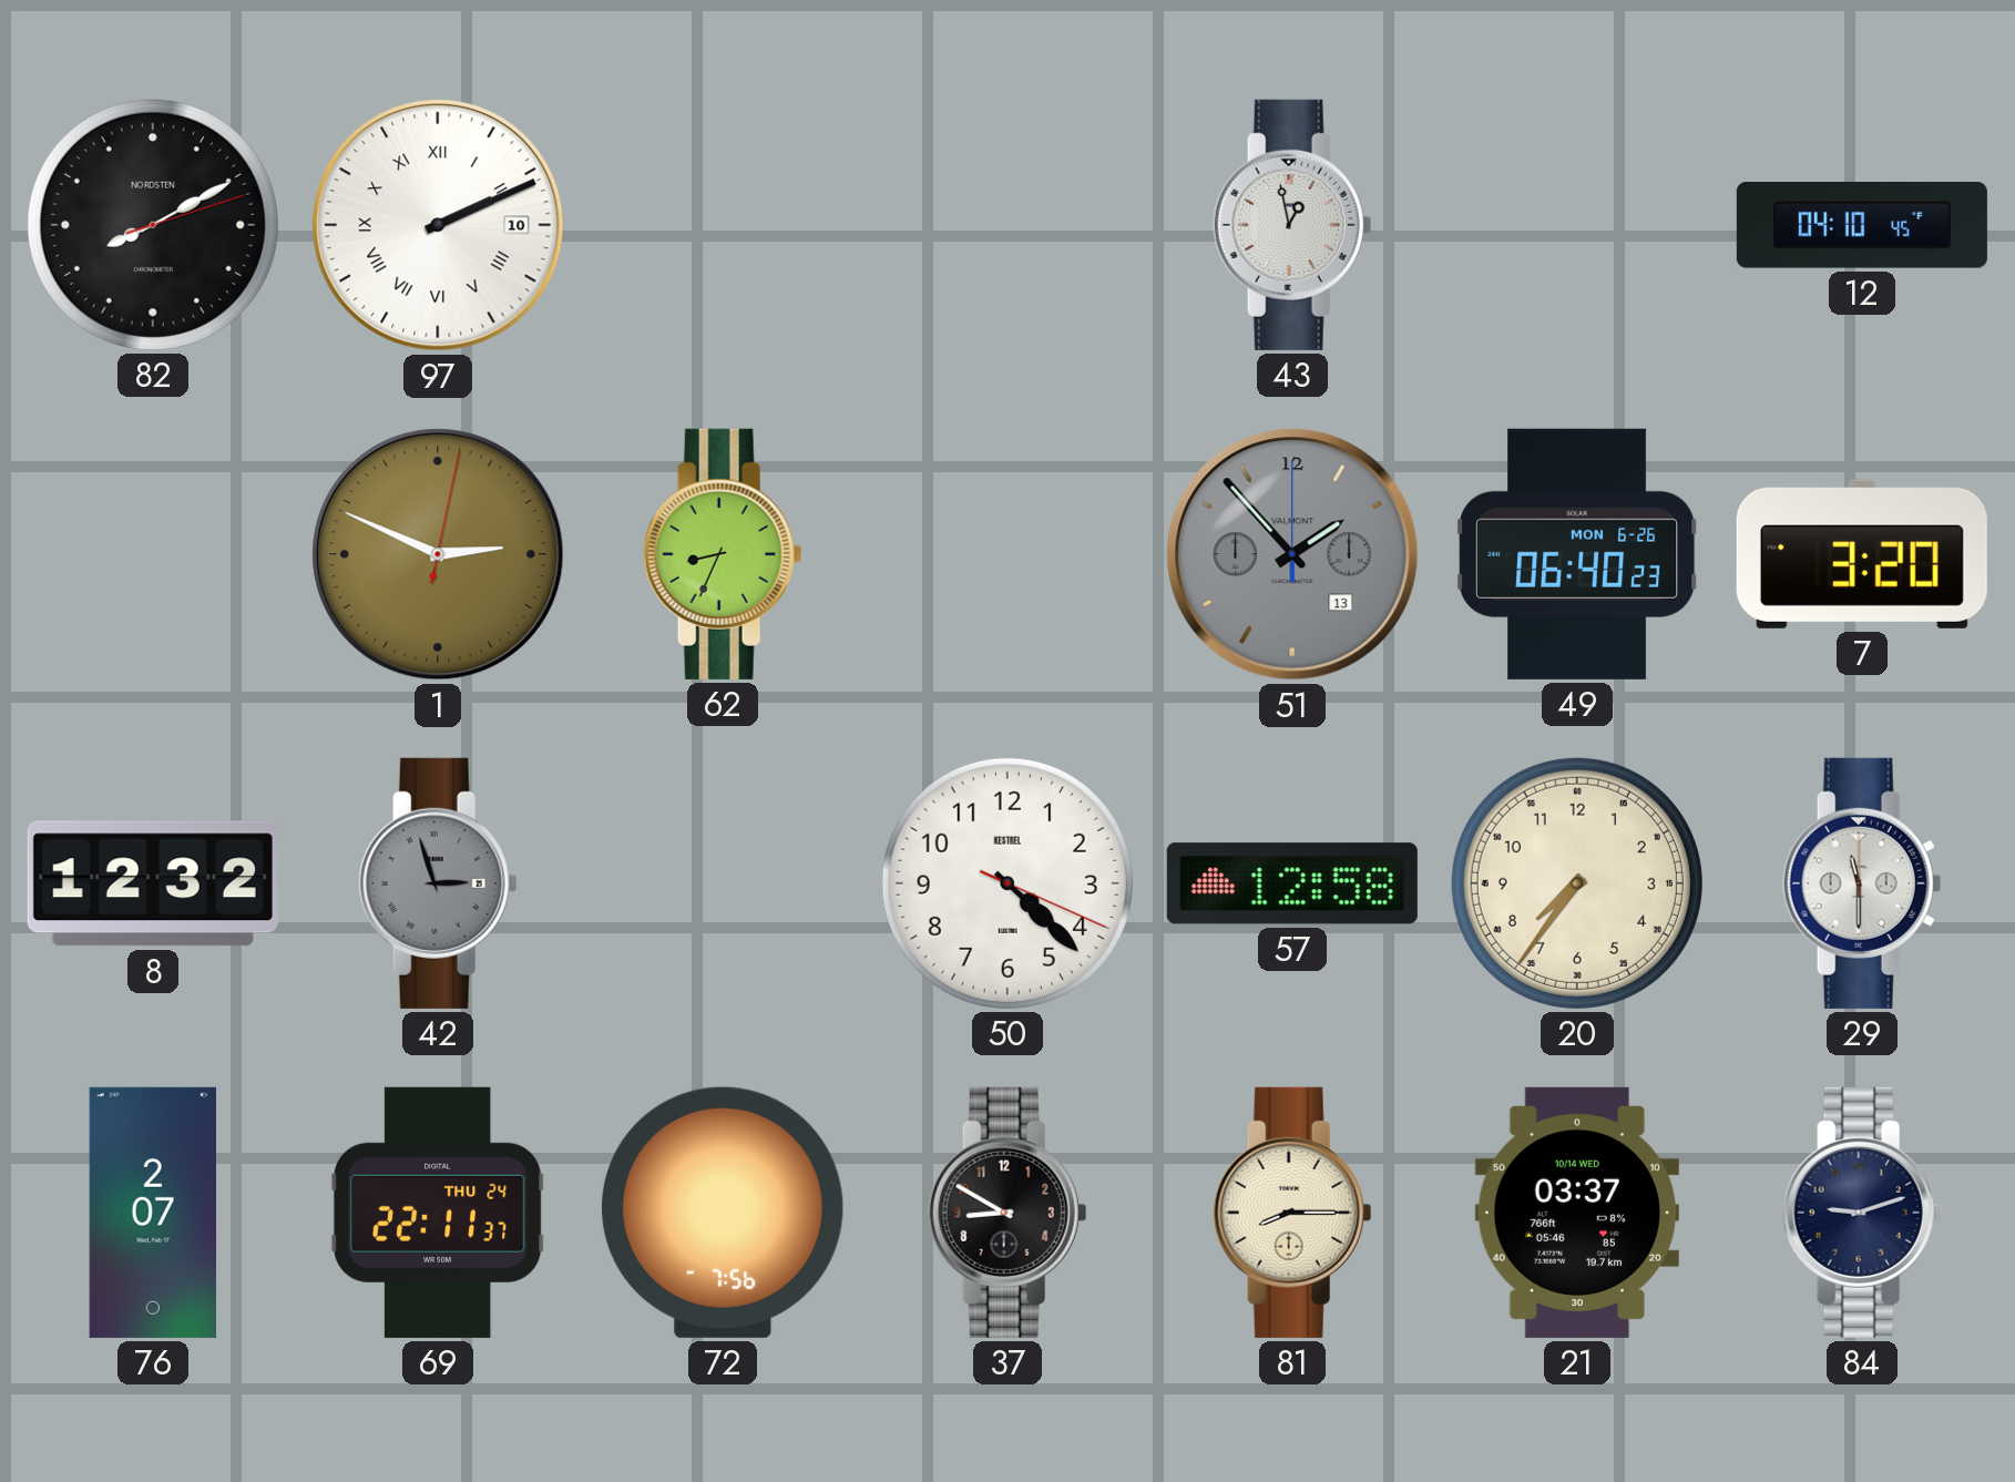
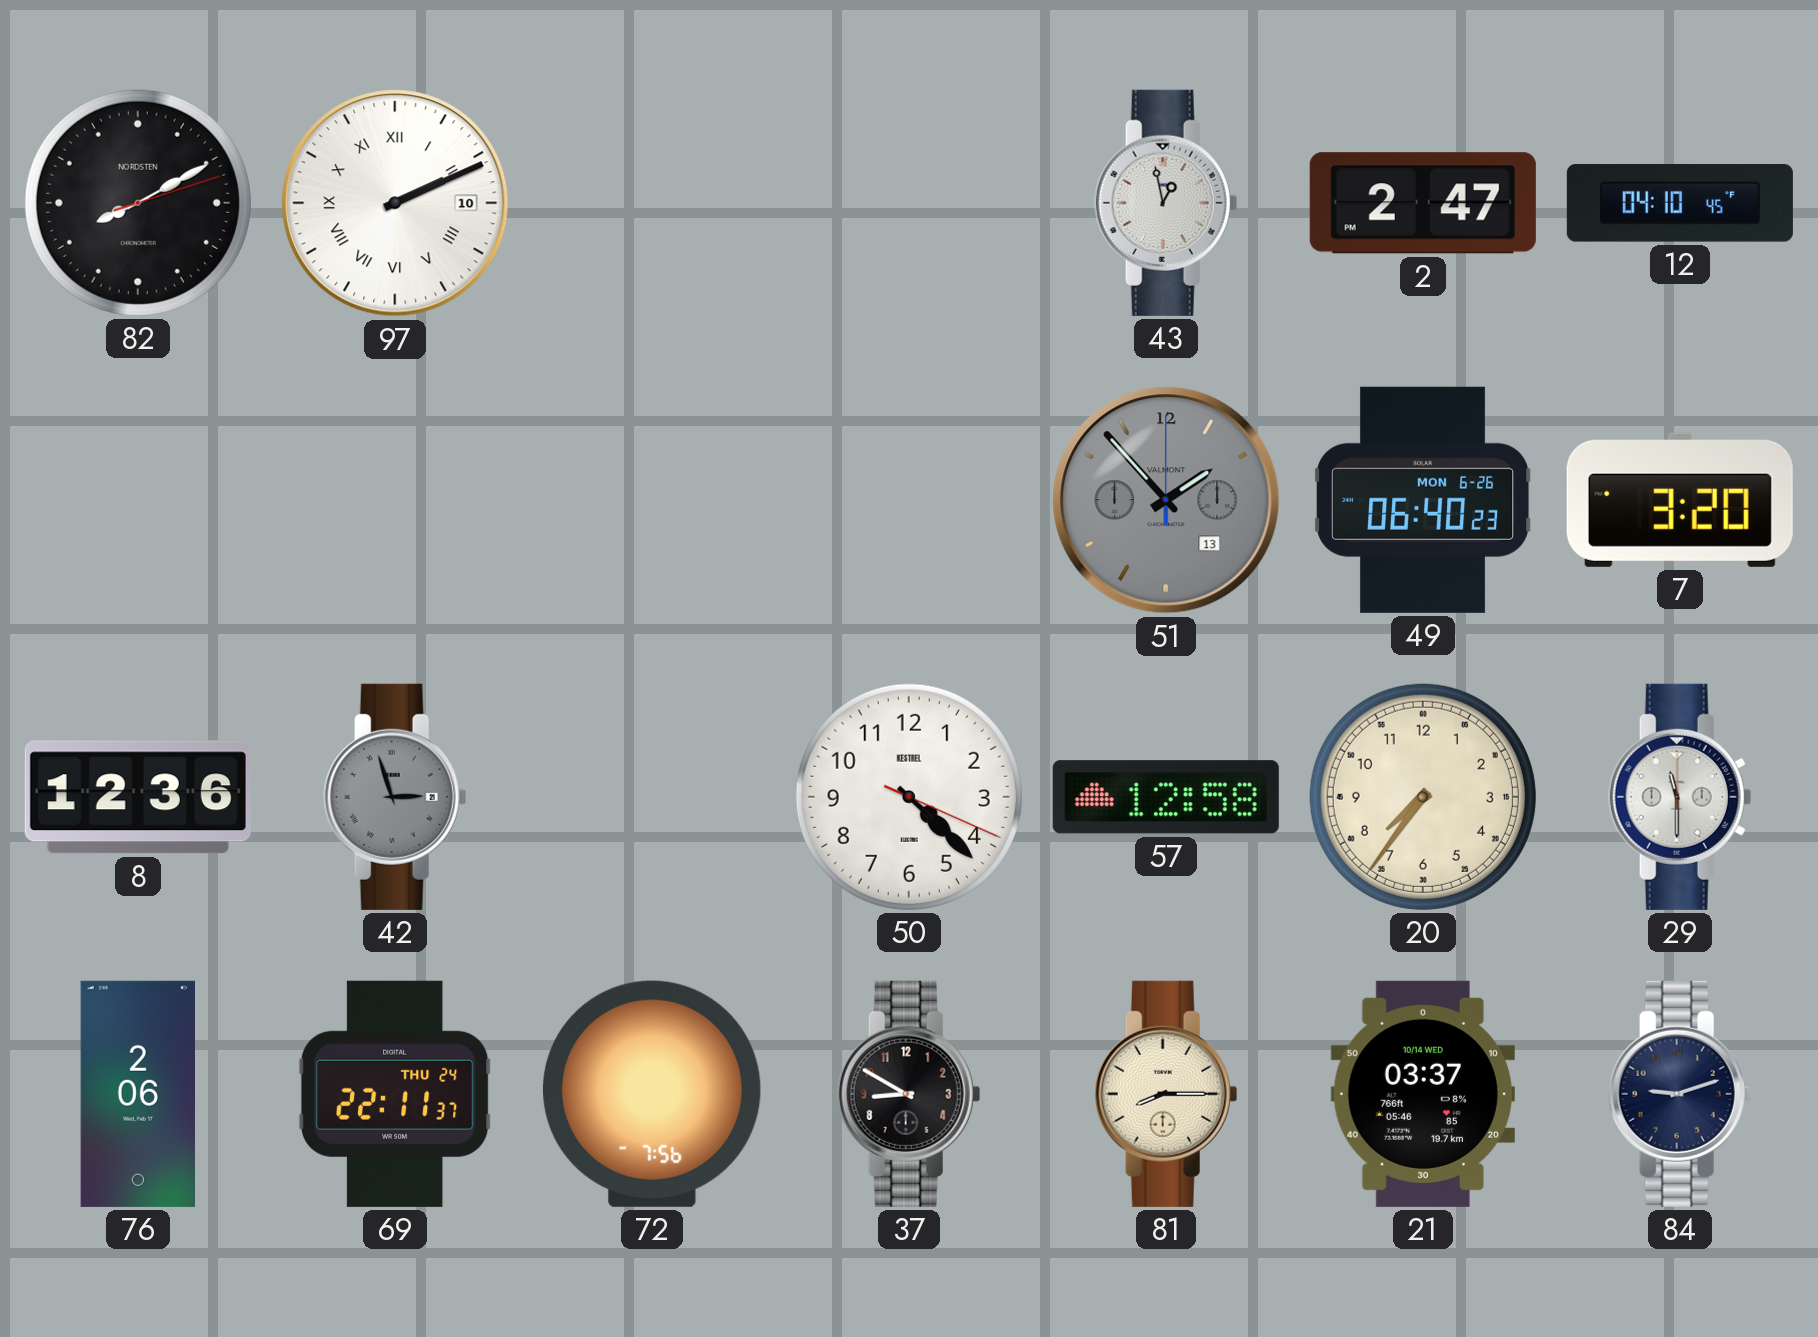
2: none -> 2:47 (1423, 203)
1: 2:49 -> none (438, 554)
62: 8:34 -> none (723, 554)
8: 12:32 -> 12:36 (138, 797)
76: 2:07 -> 2:06 (137, 1094)
